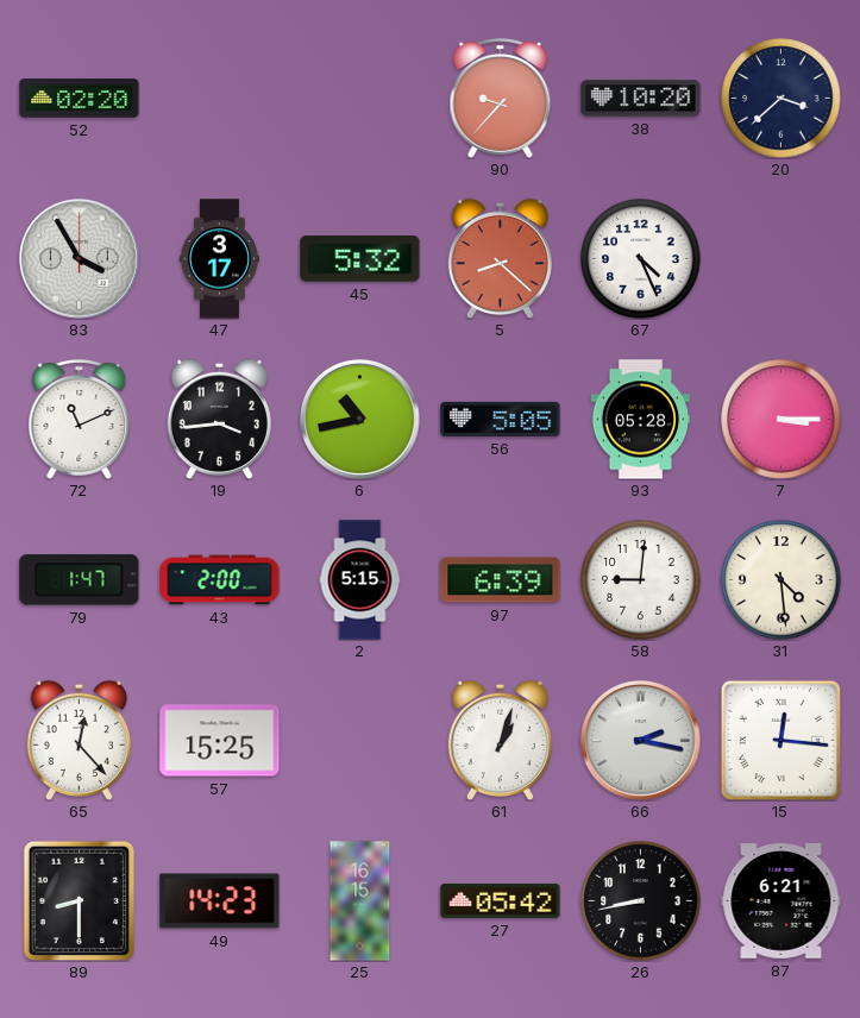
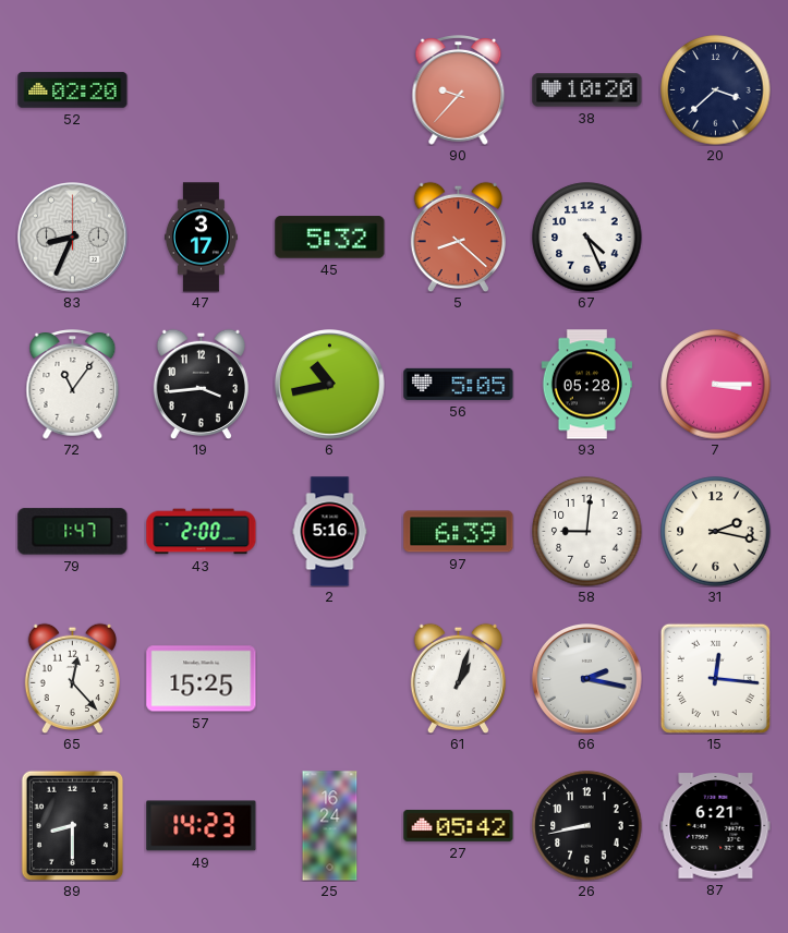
83: 3:55 -> 8:34 (73, 238)
72: 11:11 -> 11:06 (73, 385)
2: 5:15 -> 5:16 (330, 532)
31: 4:29 -> 2:17 (716, 532)
25: 16:15 -> 16:24 (330, 826)
